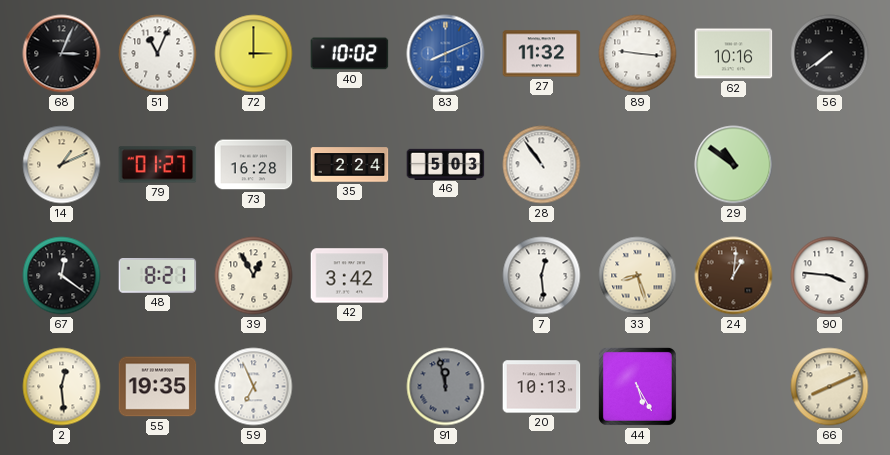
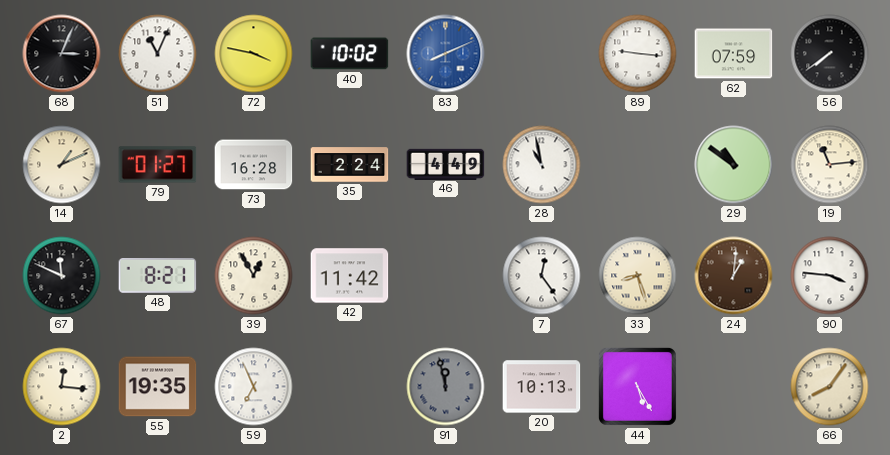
72: 3:00 -> 3:47 (254, 54)
27: 11:32 -> none (542, 54)
62: 10:16 -> 07:59 (734, 54)
46: 5:03 -> 4:49 (446, 164)
28: 10:54 -> 10:58 (542, 165)
19: none -> 11:14 (830, 165)
67: 12:21 -> 11:49 (62, 276)
42: 3:42 -> 11:42 (350, 276)
7: 12:29 -> 12:24 (542, 276)
2: 12:29 -> 12:16 (62, 387)
66: 8:11 -> 8:06 (830, 387)
